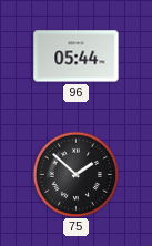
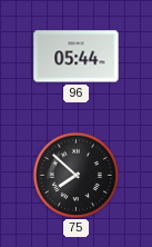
75: 1:52 -> 7:52 (75, 175)
